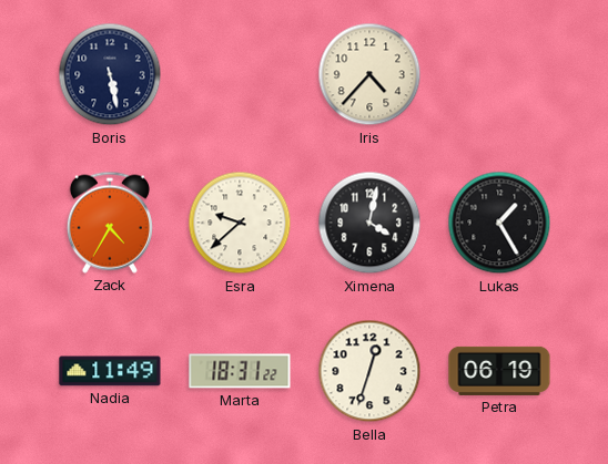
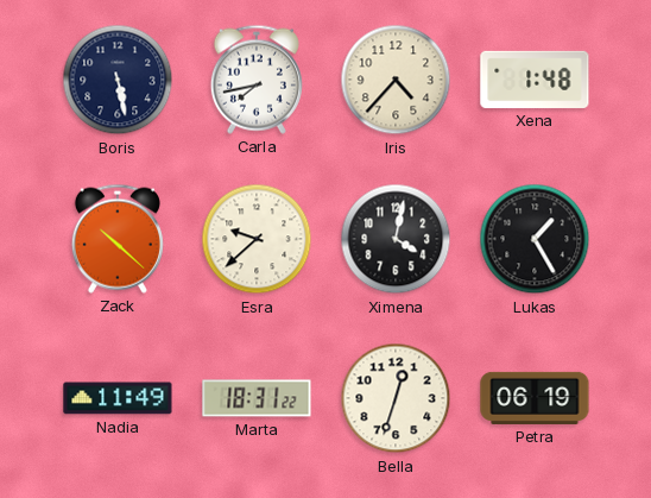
Carla: none -> 7:43 (257, 80)
Xena: none -> 1:48 (535, 80)
Zack: 4:35 -> 10:22 (118, 239)
